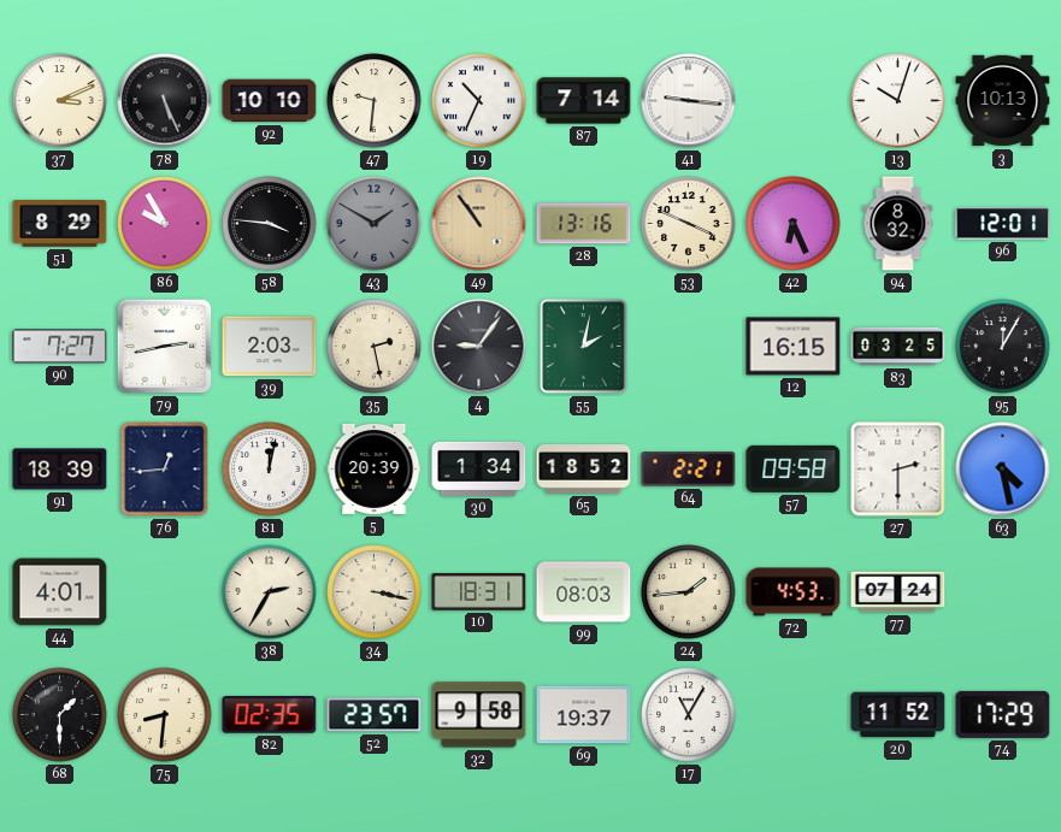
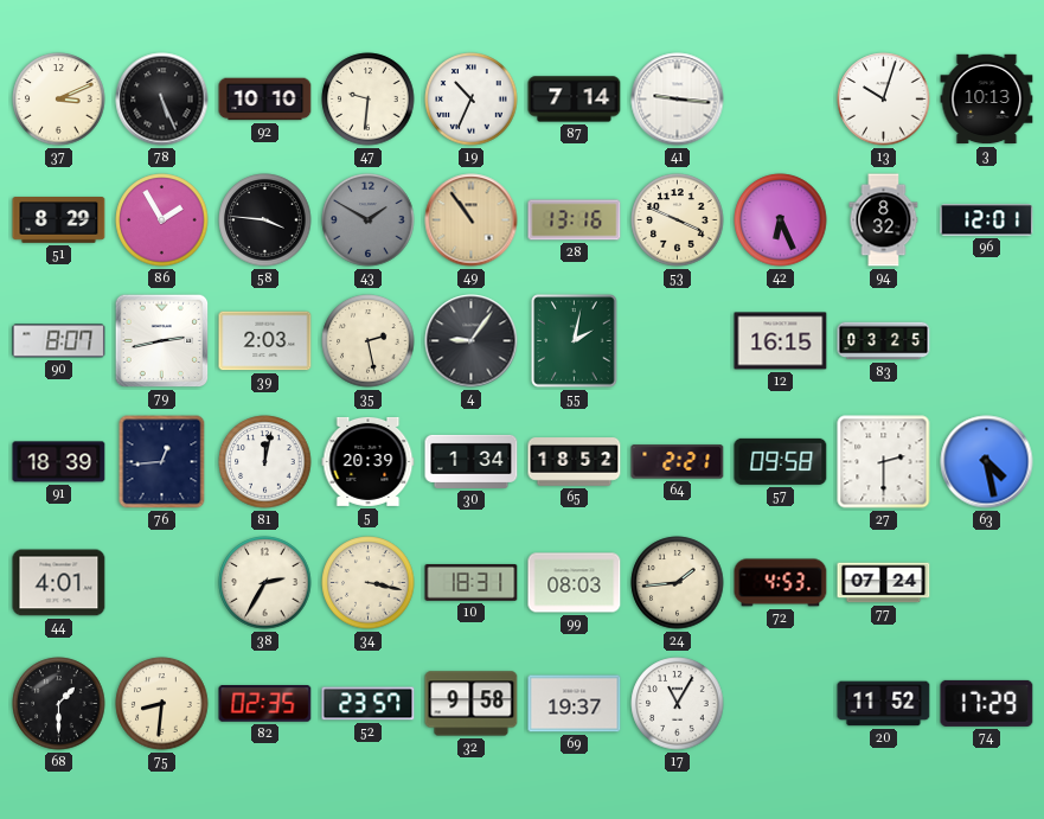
86: 9:55 -> 1:55 (162, 220)
90: 7:27 -> 8:07 (59, 341)
95: 12:05 -> none (1003, 347)
